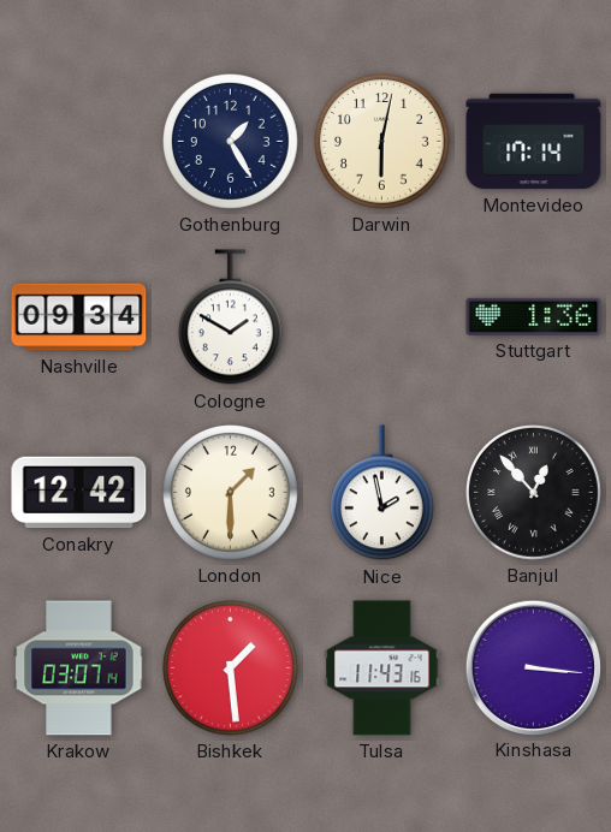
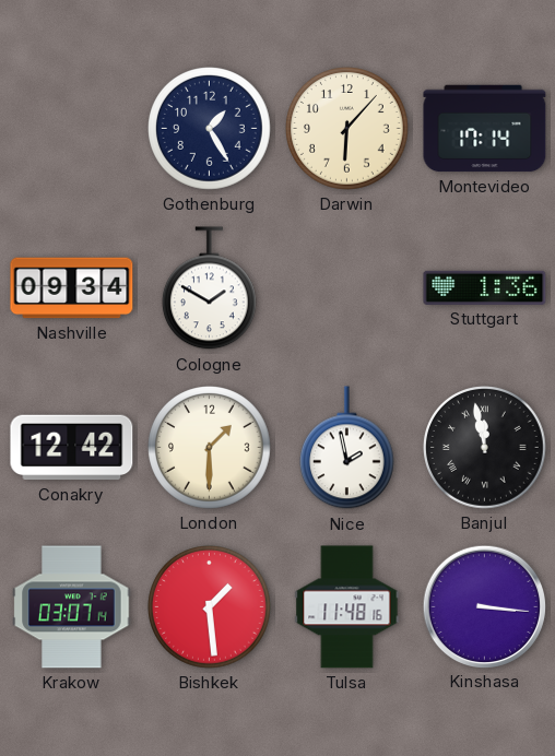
Darwin: 6:02 -> 6:07 (347, 129)
Banjul: 12:53 -> 11:58 (485, 448)
Tulsa: 11:43 -> 11:48 (347, 607)
